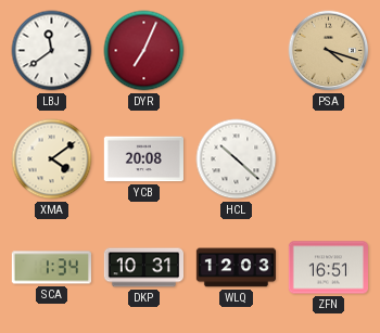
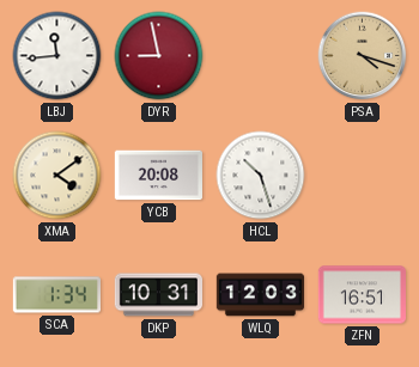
LBJ: 11:39 -> 11:44 (57, 56)
DYR: 7:04 -> 8:58 (159, 56)
HCL: 10:22 -> 10:27 (261, 176)
